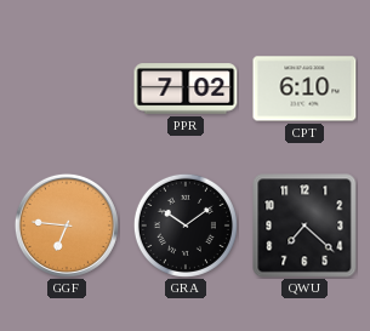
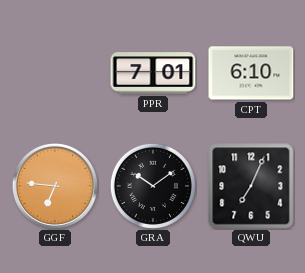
PPR: 7:02 -> 7:01 (153, 73)
QWU: 7:22 -> 7:04 (251, 186)
